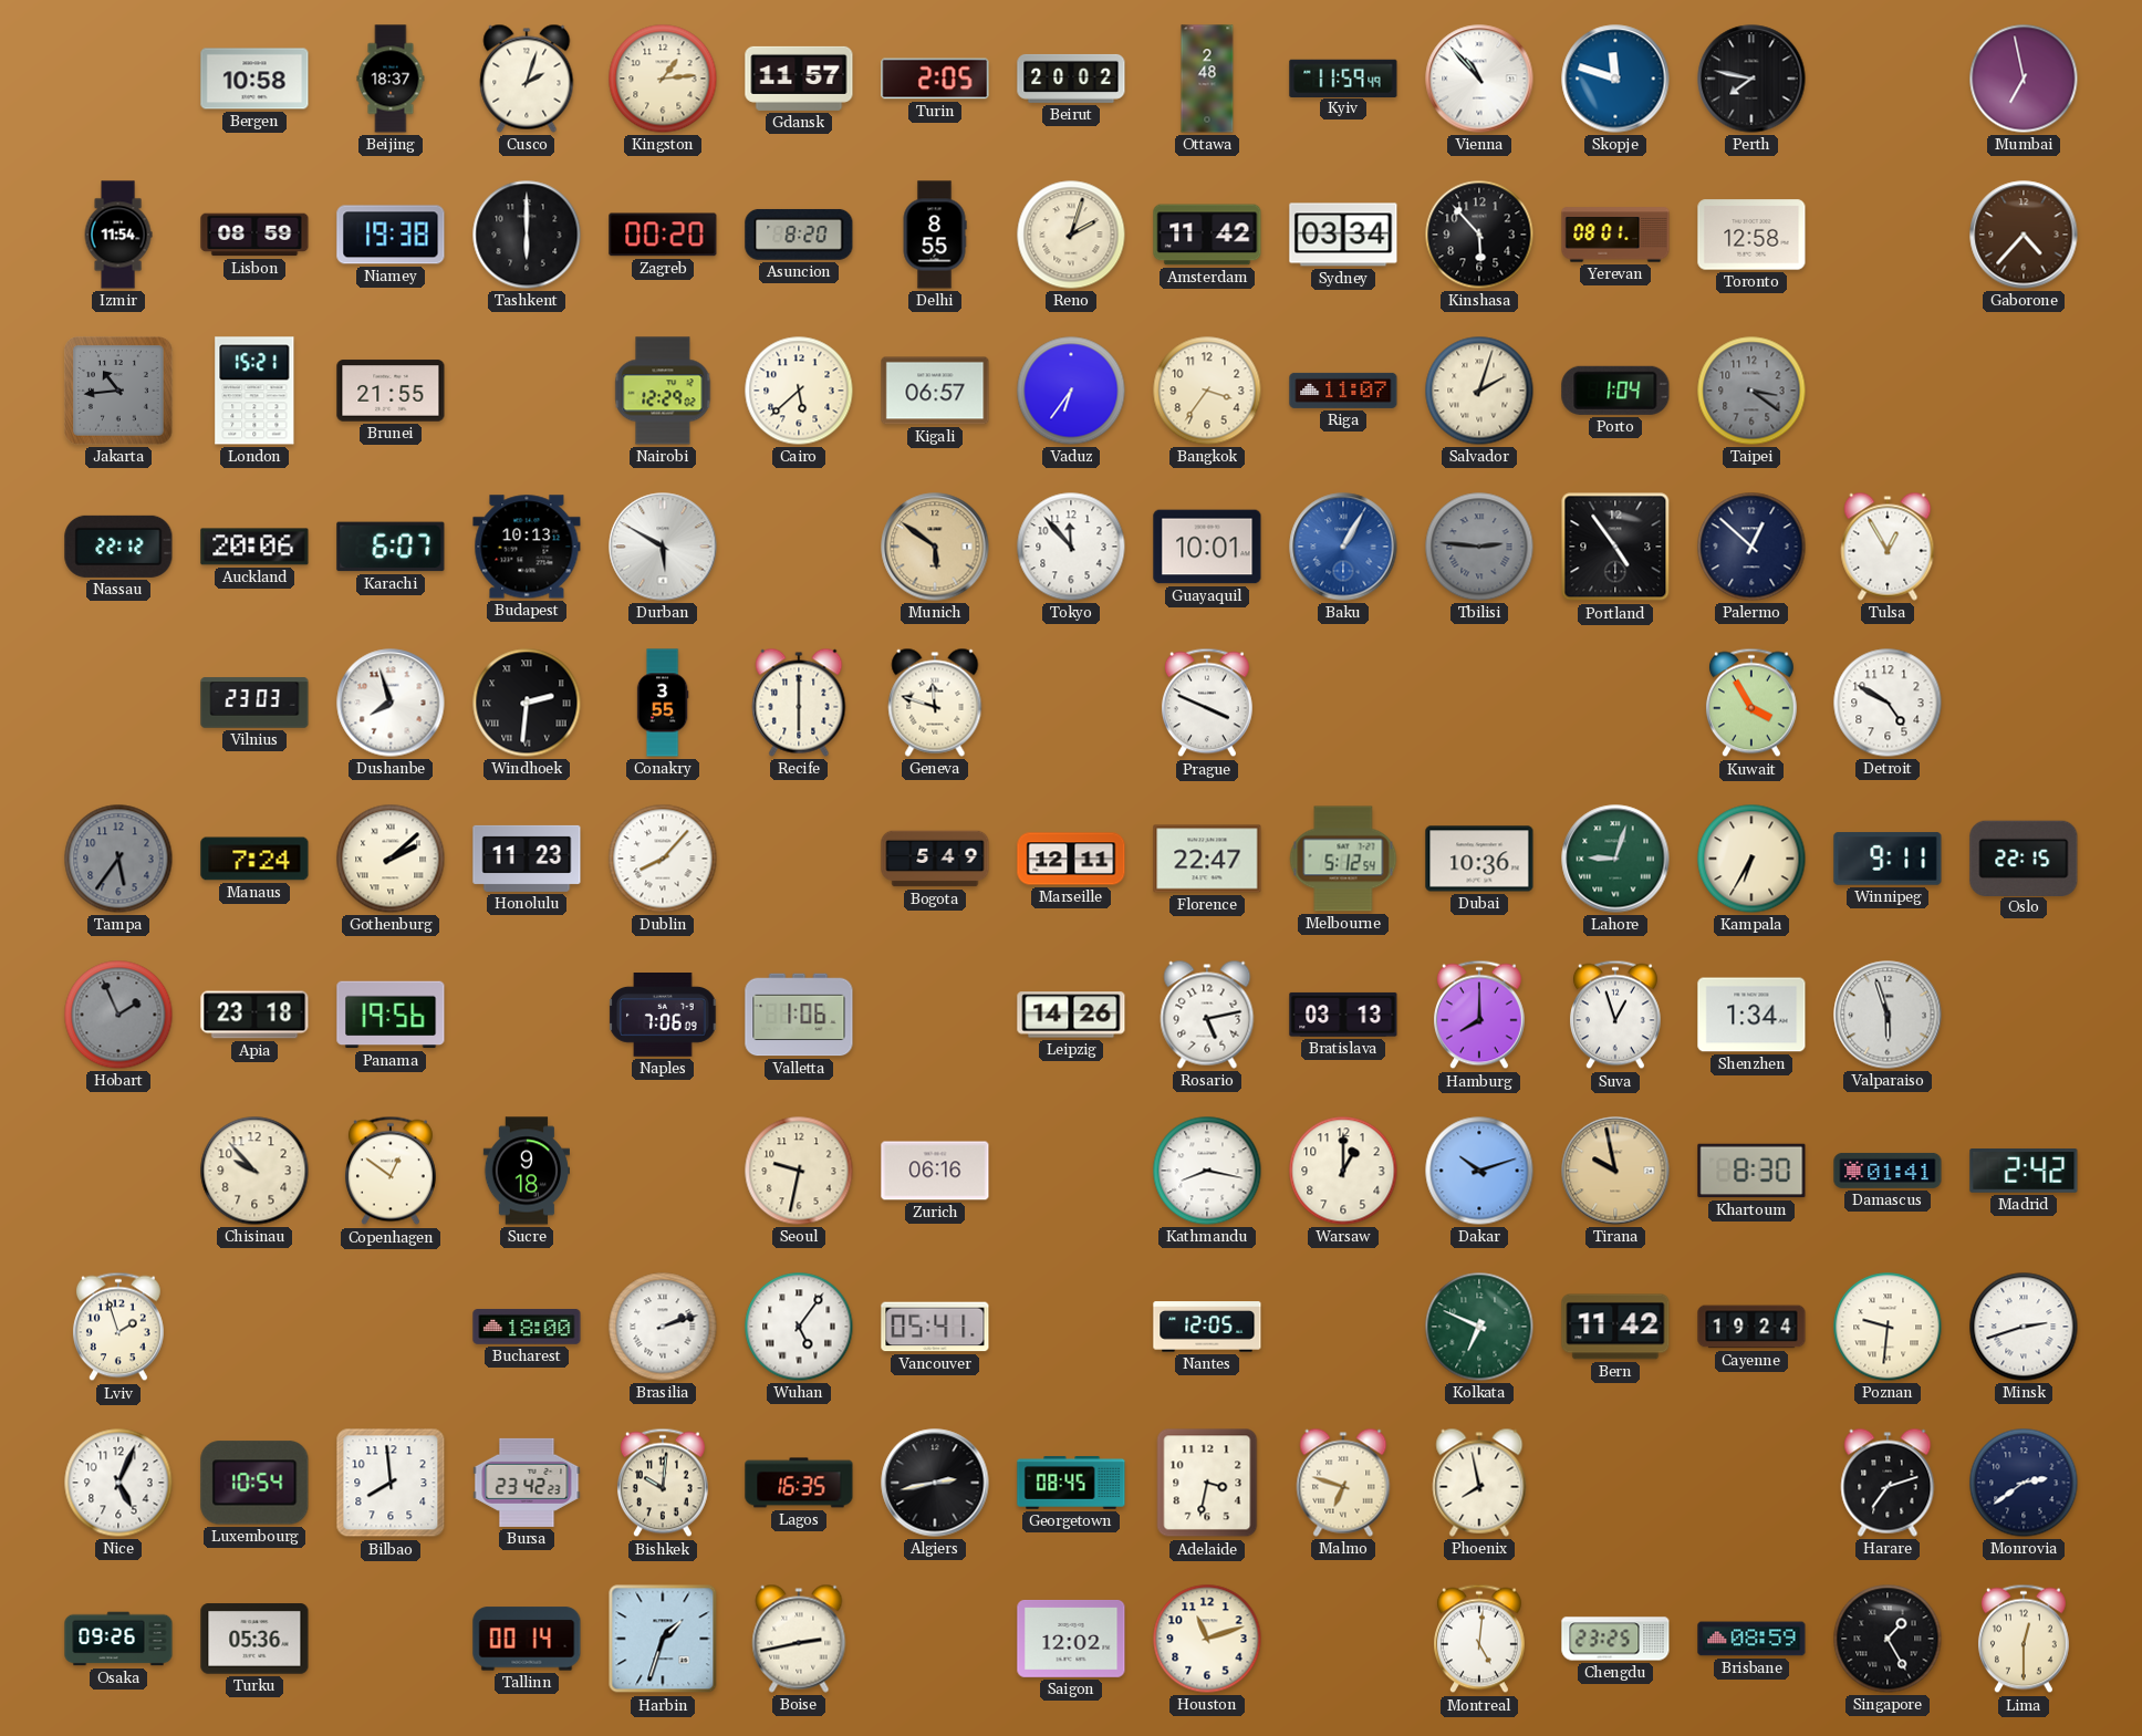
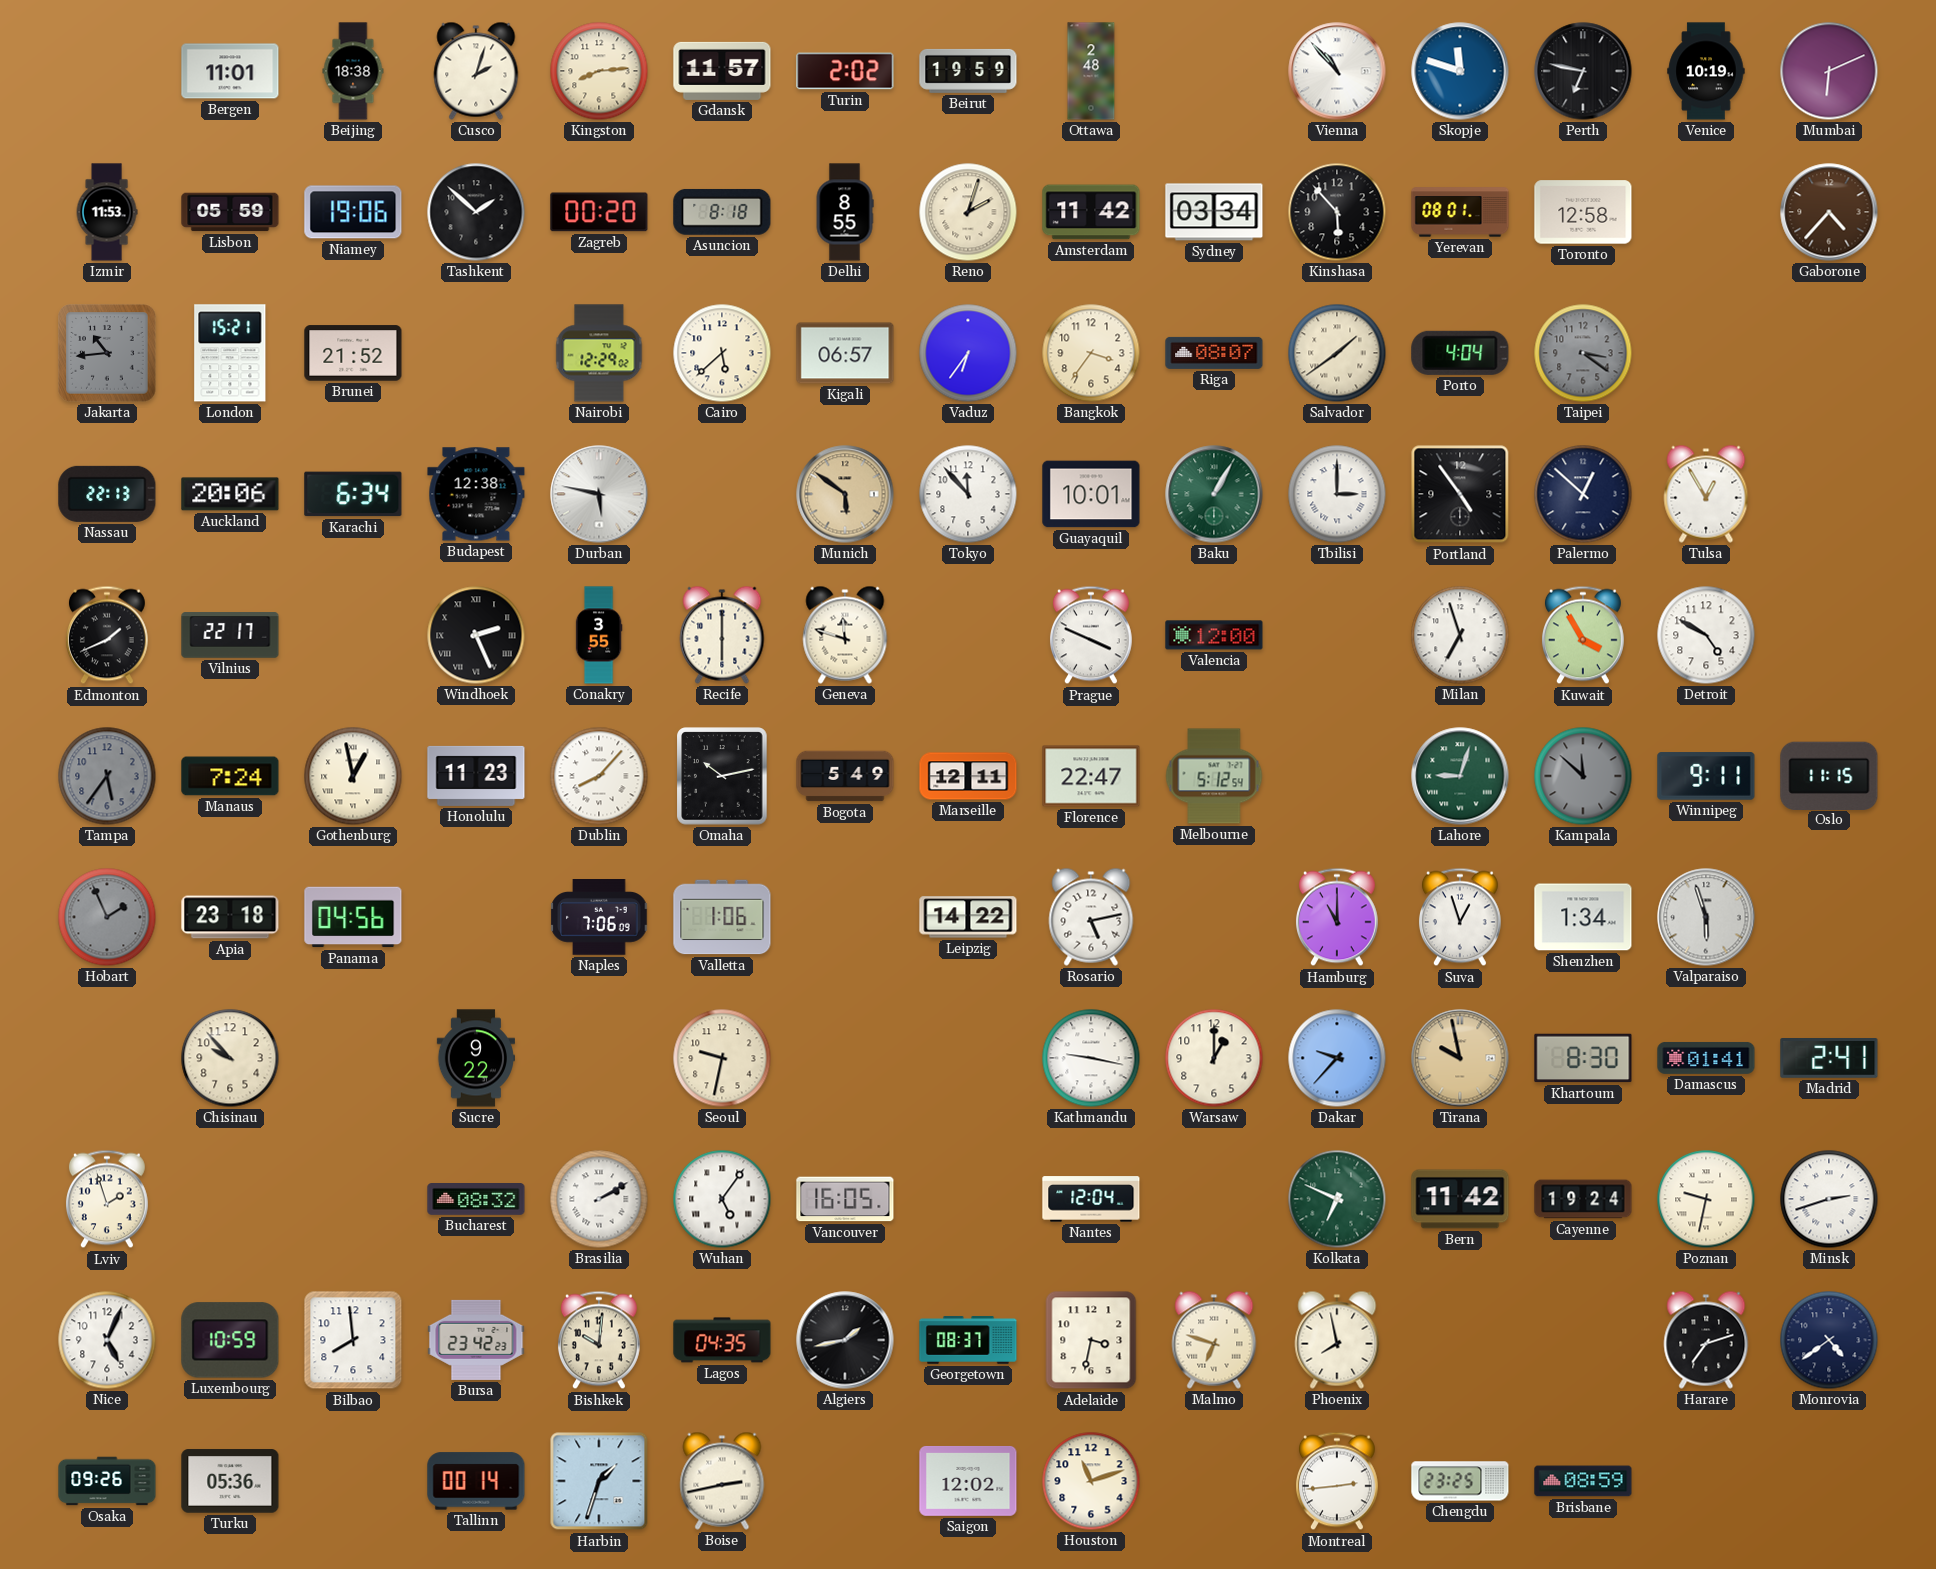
Bergen: 10:58 -> 11:01 (230, 71)
Beijing: 18:37 -> 18:38 (353, 71)
Kingston: 1:14 -> 8:14 (599, 71)
Turin: 2:05 -> 2:02 (845, 71)
Beirut: 20:02 -> 19:59 (968, 71)
Kyiv: 11:59 -> none (1343, 77)
Perth: 7:47 -> 6:47 (1583, 71)
Venice: none -> 10:19 (1706, 71)
Mumbai: 6:58 -> 6:11 (1829, 71)
Izmir: 11:54 -> 11:53 (107, 212)
Lisbon: 08:59 -> 05:59 (230, 212)
Niamey: 19:38 -> 19:06 (353, 212)
Tashkent: 6:00 -> 1:52 (476, 212)
Asuncion: 8:20 -> 8:18 (722, 212)
Brunei: 21:55 -> 21:52 (353, 353)
Riga: 11:07 -> 08:07 (1214, 353)
Salvador: 2:03 -> 1:39 (1337, 353)
Porto: 1:04 -> 4:04 (1460, 353)
Nassau: 22:12 -> 22:13 (107, 494)
Karachi: 6:07 -> 6:34 (353, 494)
Budapest: 10:13 -> 12:38 (476, 494)
Durban: 5:50 -> 5:47 (599, 494)
Baku dial: blue -> green (1214, 494)
Tbilisi: 2:46 -> 3:00 (1337, 494)
Tbilisi dial: grey -> white (1337, 494)
Edmonton: none -> 1:41 (107, 635)
Vilnius: 23:03 -> 22:17 (230, 635)
Dushanbe: 7:57 -> none (391, 703)
Windhoek: 2:31 -> 2:26 (476, 635)
Valencia: none -> 12:00 (1214, 635)
Milan: none -> 6:57 (1460, 635)
Gothenburg: 2:08 -> 12:58 (353, 776)
Omaha: none -> 10:13 (722, 776)
Dubai: 10:36 -> none (1479, 859)
Kampala: 6:35 -> 11:52 (1583, 776)
Kampala dial: cream -> grey (1583, 776)
Oslo: 22:15 -> 11:15 (1829, 775)
Panama: 19:56 -> 04:56 (353, 917)
Leipzig: 14:26 -> 14:22 (968, 917)
Bratislava: 03:13 -> none (1343, 1015)
Hamburg: 8:00 -> 11:00 (1337, 917)
Copenhagen: 12:51 -> none (391, 1171)
Sucre: 9:18 -> 9:22 (476, 1058)
Zurich: 06:16 -> none (935, 1171)
Kathmandu: 8:17 -> 9:17 (1091, 1058)
Dakar: 10:12 -> 9:37 (1337, 1058)
Madrid: 2:42 -> 2:41 (1829, 1059)
Bucharest: 18:00 -> 08:32 (476, 1200)
Brasilia: 2:12 -> 2:10 (599, 1199)
Vancouver: 05:41 -> 16:05 (845, 1199)
Nantes: 12:05 -> 12:04 (1091, 1199)
Poznan: 9:31 -> 9:32 (1706, 1199)
Luxembourg: 10:54 -> 10:59 (230, 1340)
Lagos: 16:35 -> 04:35 (722, 1340)
Algiers: 2:43 -> 1:43 (845, 1340)
Georgetown: 08:45 -> 08:37 (968, 1340)
Monrovia: 2:39 -> 4:39 (1829, 1340)
Montreal: 5:01 -> 2:44 (1337, 1481)
Singapore: 1:25 -> none (1888, 1639)
Lima: 12:30 -> none (2024, 1639)
